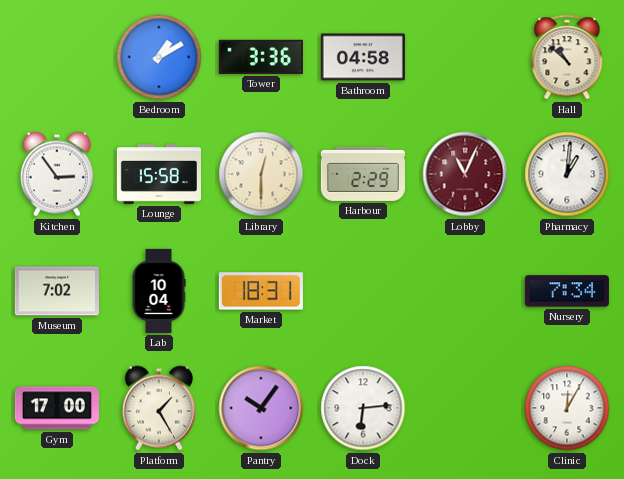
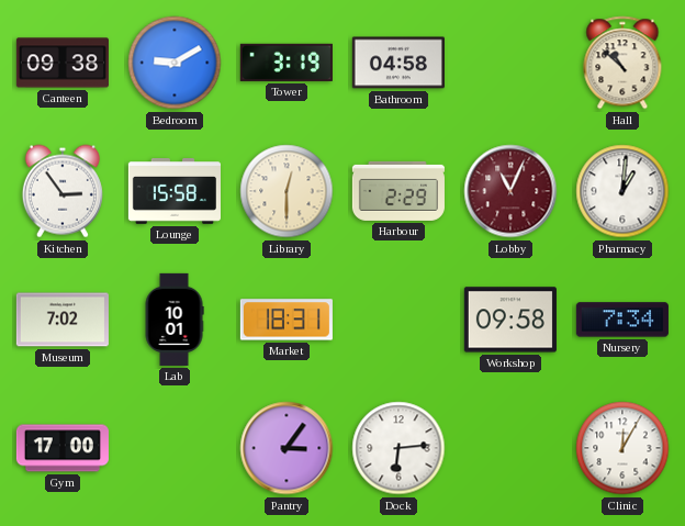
Canteen: none -> 09:38 (63, 63)
Bedroom: 1:10 -> 9:10 (175, 63)
Tower: 3:36 -> 3:19 (287, 63)
Lab: 10:04 -> 10:01 (175, 320)
Workshop: none -> 09:58 (510, 320)
Platform: 1:25 -> none (159, 408)
Pantry: 10:06 -> 3:06 (287, 448)
